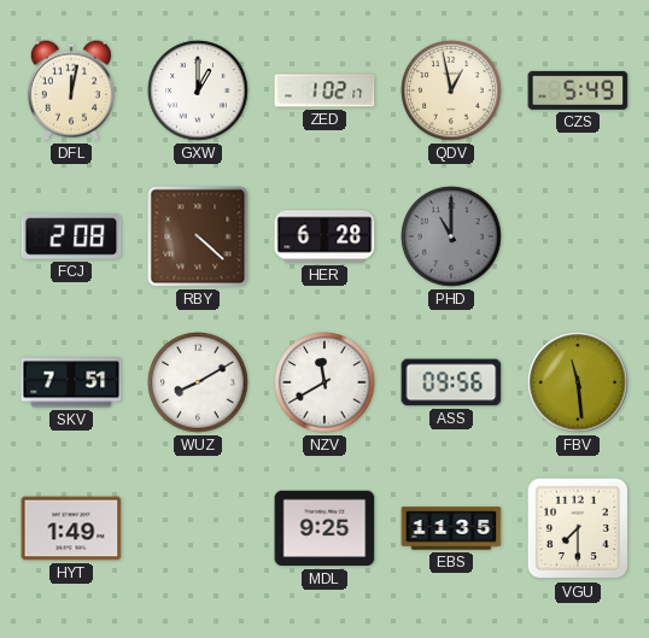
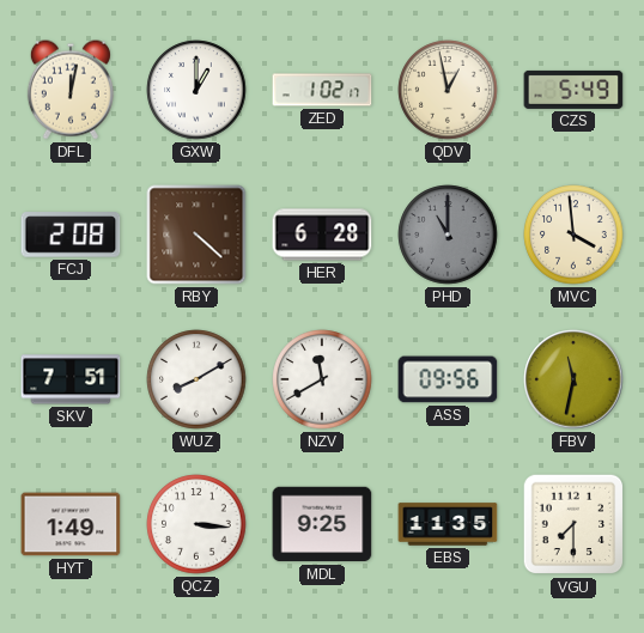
MVC: none -> 3:59 (573, 235)
FBV: 11:29 -> 11:32 (573, 379)
QCZ: none -> 3:16 (196, 524)
